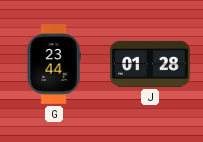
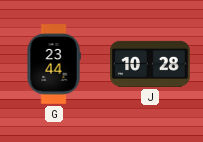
J: 01:28 -> 10:28 (150, 64)
